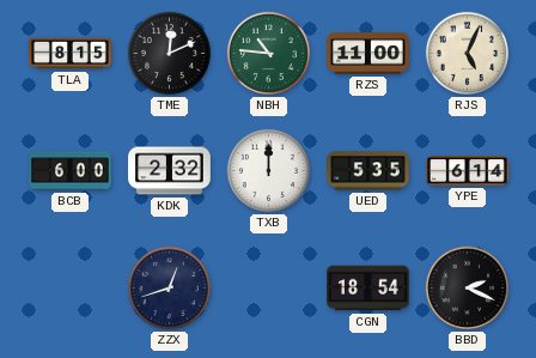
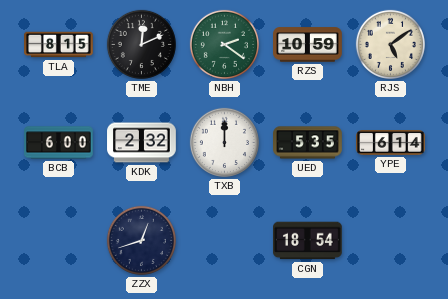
NBH: 10:46 -> 2:21 (224, 44)
RZS: 11:00 -> 10:59 (308, 45)
RJS: 5:04 -> 5:09 (390, 44)
BBD: 2:19 -> none (467, 287)
